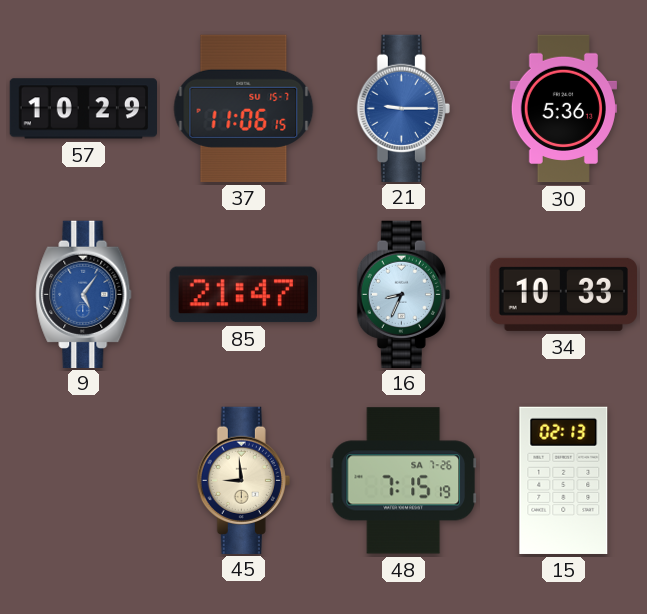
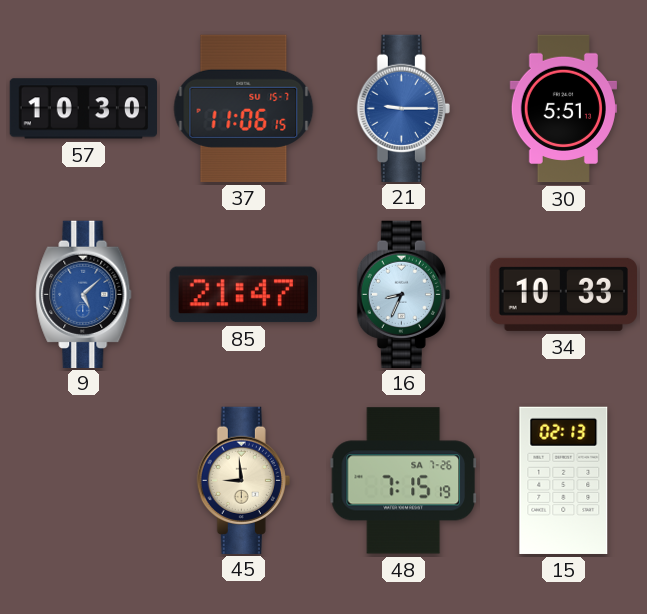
57: 10:29 -> 10:30 (83, 109)
30: 5:36 -> 5:51 (563, 109)
9: 5:06 -> 5:08 (84, 294)
